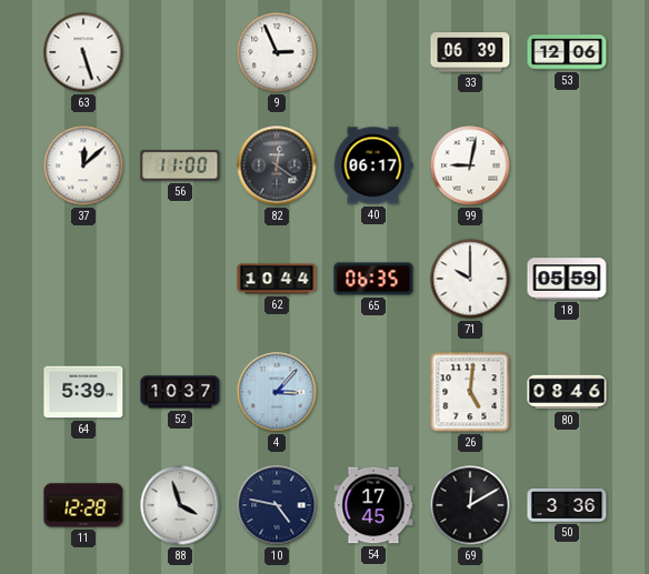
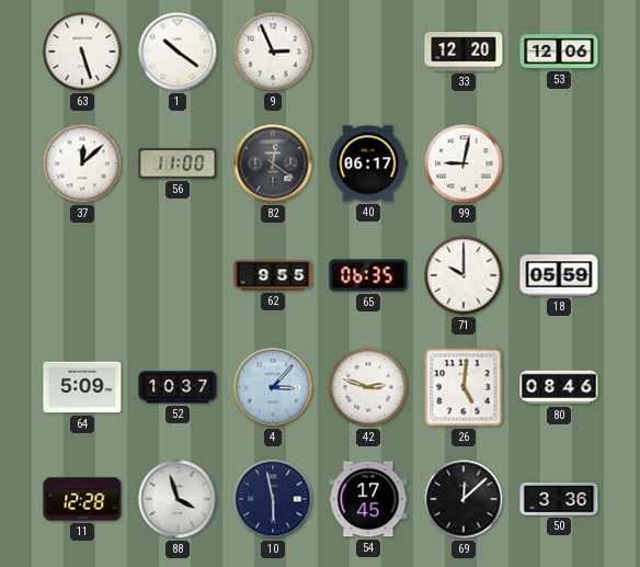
1: none -> 10:21 (178, 52)
33: 06:39 -> 12:20 (464, 52)
62: 10:44 -> 9:55 (273, 275)
64: 5:39 -> 5:09 (82, 387)
42: none -> 2:48 (368, 387)
10: 4:47 -> 5:58 (273, 499)
69: 12:10 -> 12:08 (464, 499)
